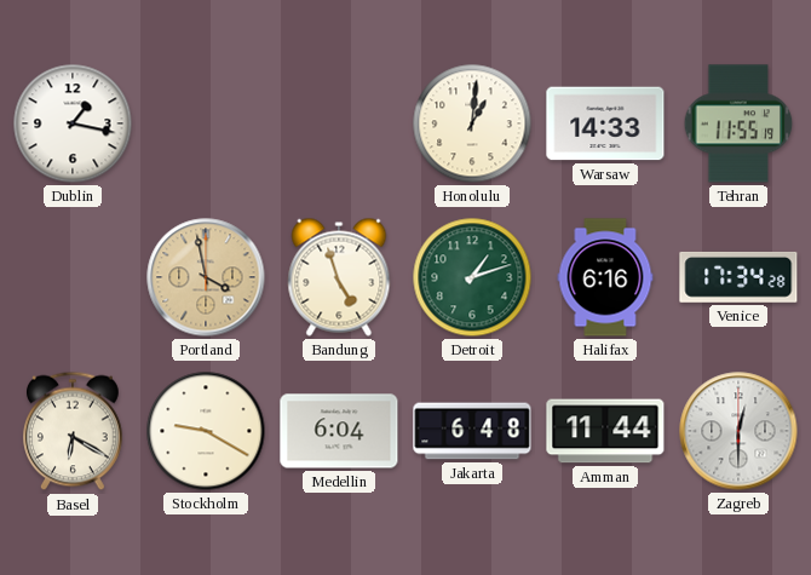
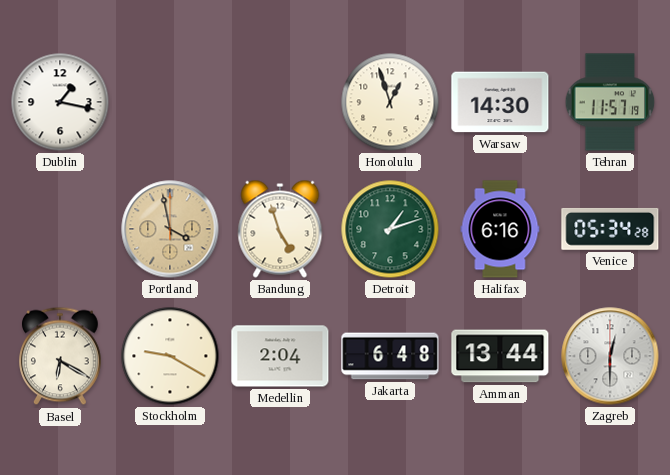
Honolulu: 1:01 -> 12:57 (390, 102)
Warsaw: 14:33 -> 14:30 (500, 102)
Tehran: 11:55 -> 11:57 (610, 102)
Venice: 17:34 -> 05:34 (610, 229)
Medellin: 6:04 -> 2:04 (280, 356)
Amman: 11:44 -> 13:44 (500, 356)
